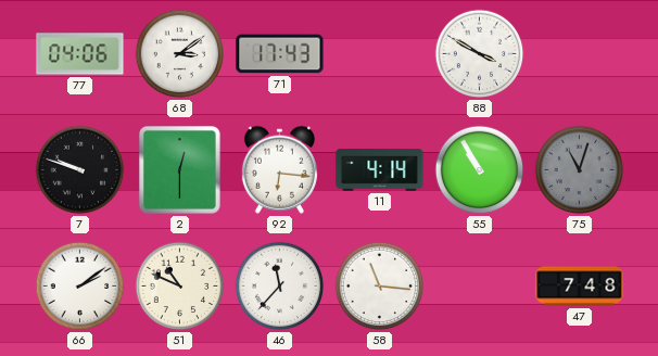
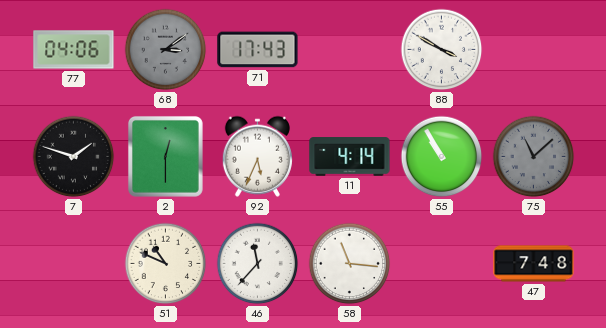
68 dial: white -> grey (166, 50)
7: 9:48 -> 1:48 (74, 157)
92: 6:16 -> 5:34 (257, 156)
75: 11:03 -> 11:08 (534, 157)
66: 2:09 -> none (80, 287)
